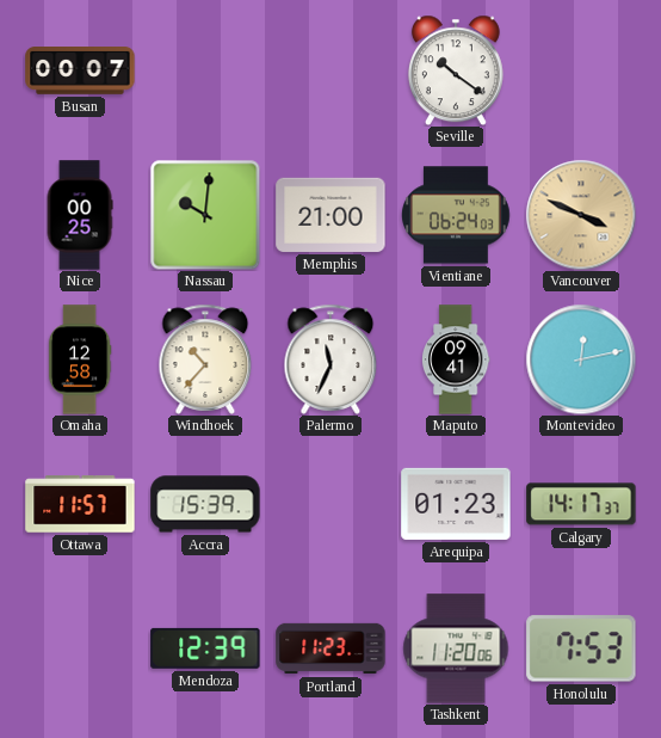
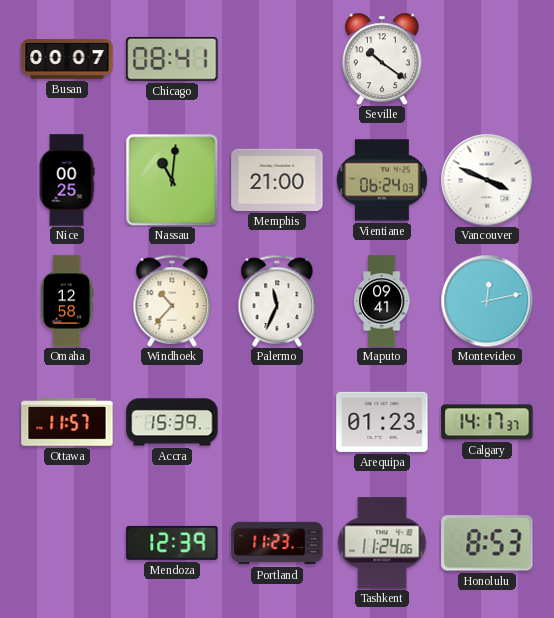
Chicago: none -> 08:41 (172, 59)
Nassau: 10:01 -> 11:01 (172, 180)
Vancouver dial: champagne -> white (487, 180)
Tashkent: 11:20 -> 11:24 (382, 543)
Honolulu: 7:53 -> 8:53 (487, 543)
